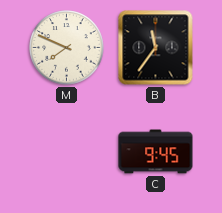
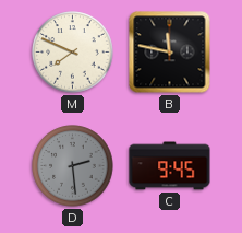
B: 11:36 -> 11:47 (170, 53)
D: none -> 2:29 (73, 166)
